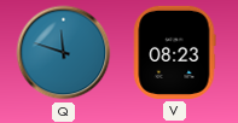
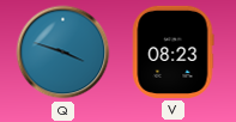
Q: 11:48 -> 3:48 (63, 53)
